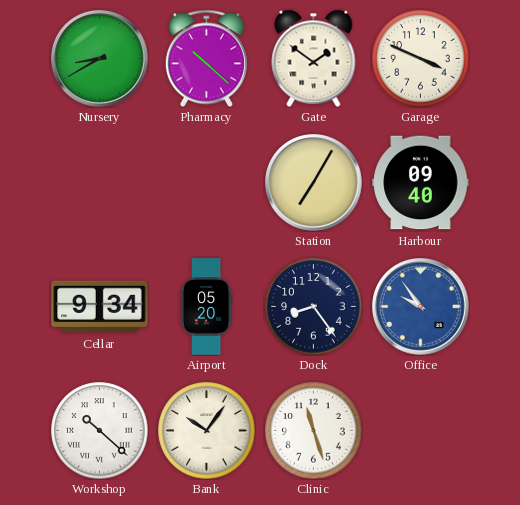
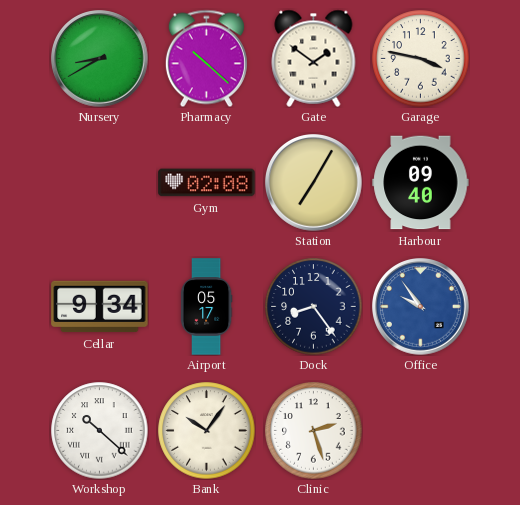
Garage: 3:49 -> 3:47 (421, 59)
Gym: none -> 02:08 (207, 183)
Airport: 05:20 -> 05:17 (206, 307)
Clinic: 11:27 -> 2:27 (314, 431)
